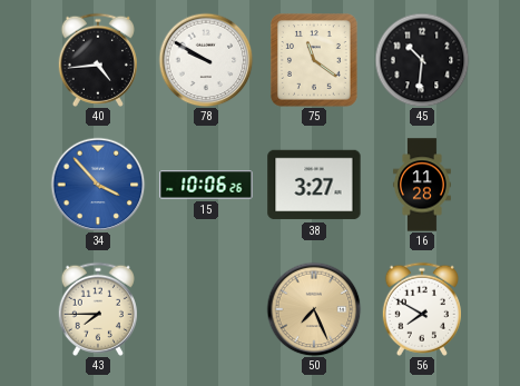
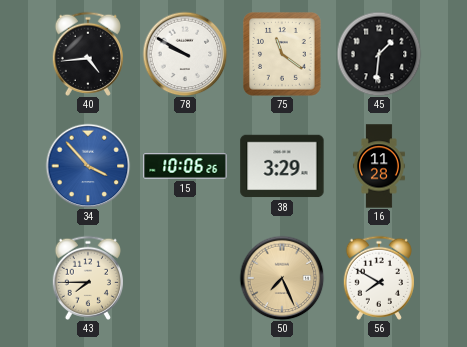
45: 10:31 -> 1:31 (379, 54)
38: 3:27 -> 3:29 (282, 166)
